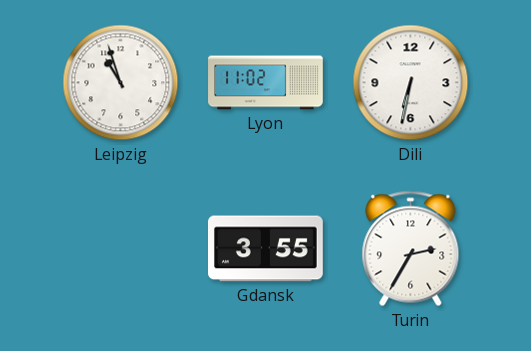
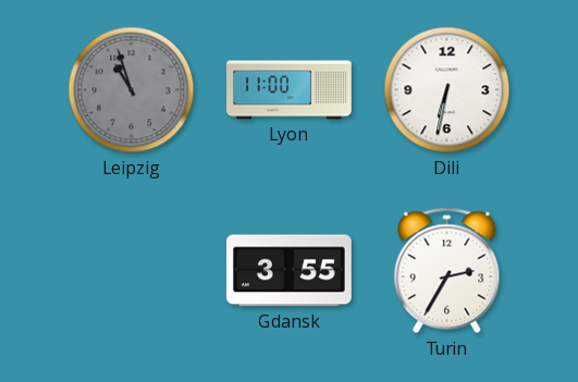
Leipzig dial: white -> grey (132, 90)
Lyon: 11:02 -> 11:00 (290, 90)
